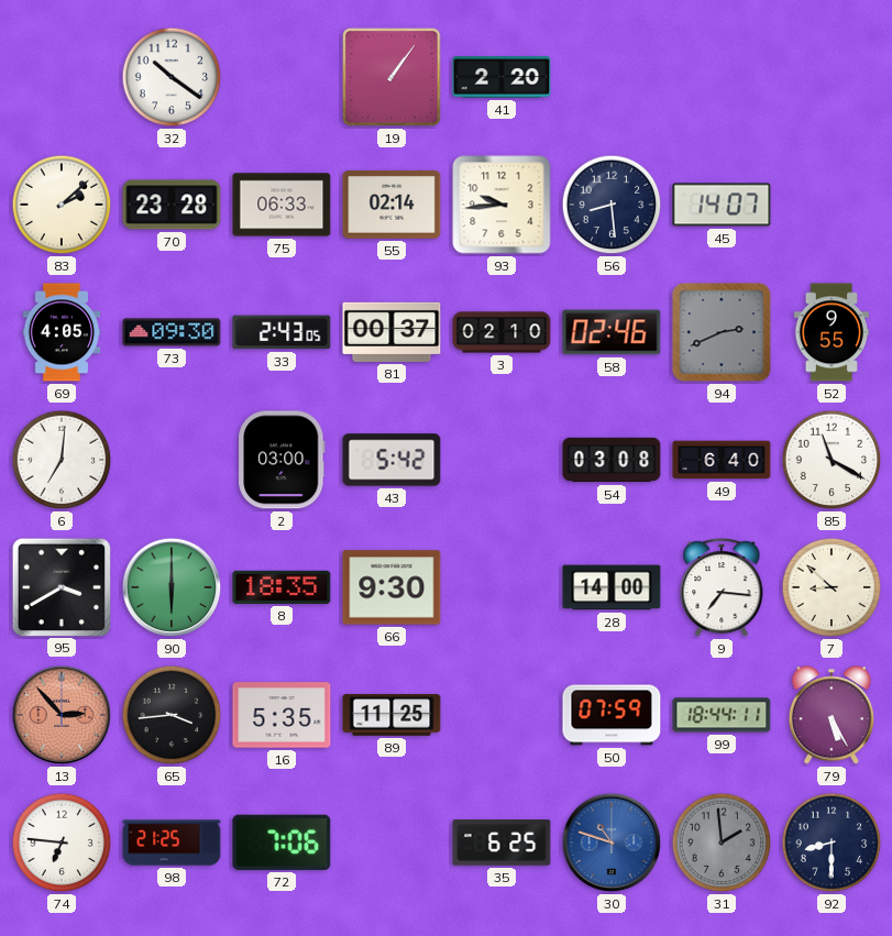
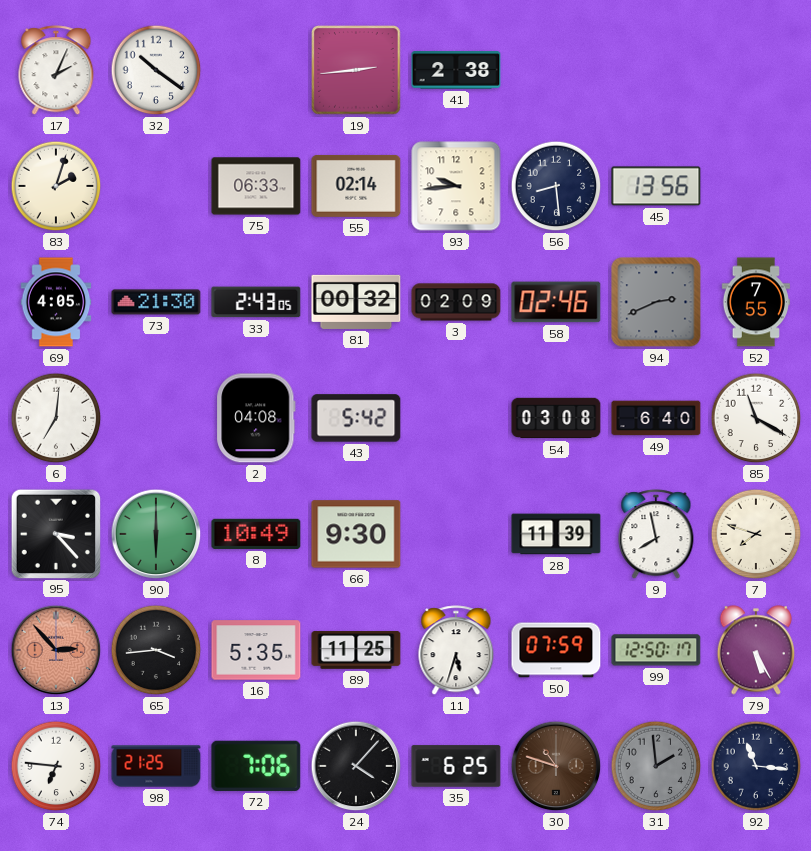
17: none -> 2:04 (56, 71)
19: 1:06 -> 2:44 (356, 70)
41: 2:20 -> 2:38 (456, 70)
83: 2:08 -> 2:03 (56, 186)
70: 23:28 -> none (172, 205)
45: 14:07 -> 13:56 (656, 186)
73: 09:30 -> 21:30 (156, 302)
81: 00:37 -> 00:32 (356, 302)
3: 02:10 -> 02:09 (456, 302)
52: 9:55 -> 7:55 (755, 302)
2: 03:00 -> 04:08 (256, 418)
95: 3:40 -> 3:23 (55, 533)
8: 18:35 -> 10:49 (256, 534)
28: 14:00 -> 11:39 (556, 534)
9: 7:16 -> 7:58 (656, 535)
7: 8:52 -> 7:48 (756, 534)
11: none -> 5:33 (456, 651)
99: 18:44 -> 12:50 (656, 650)
24: none -> 4:07 (356, 766)
30 dial: blue -> brown (556, 766)
92: 8:30 -> 11:16 (756, 766)
